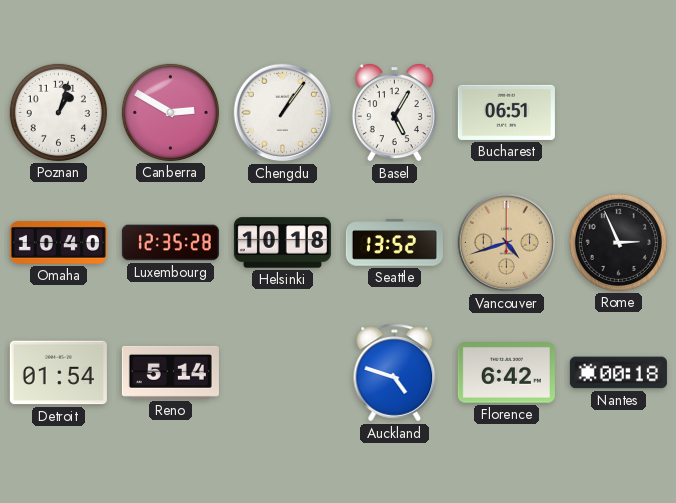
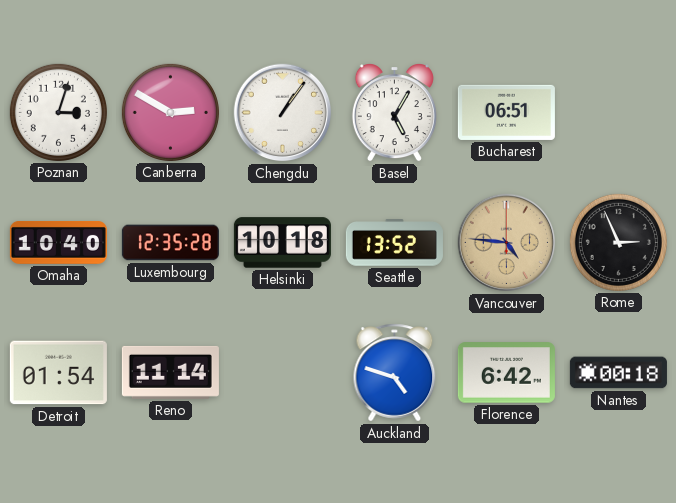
Poznan: 1:03 -> 3:03 (58, 112)
Vancouver: 4:42 -> 4:46 (507, 243)
Reno: 5:14 -> 11:14 (170, 372)
